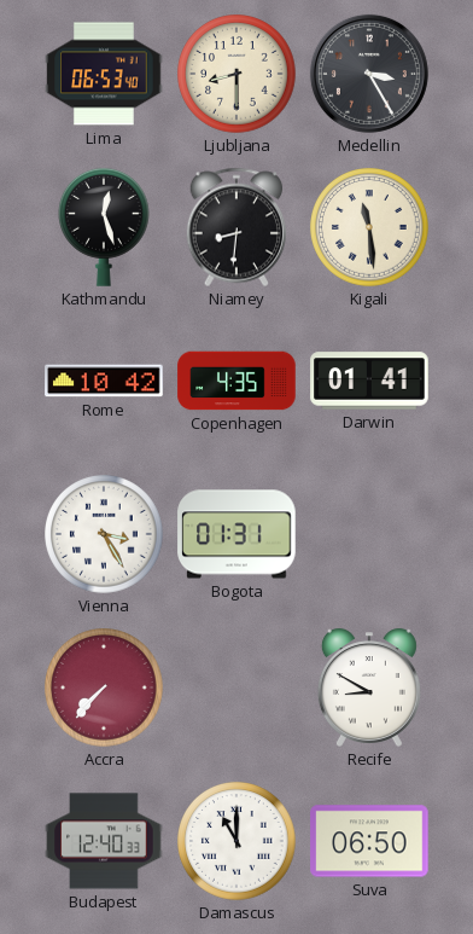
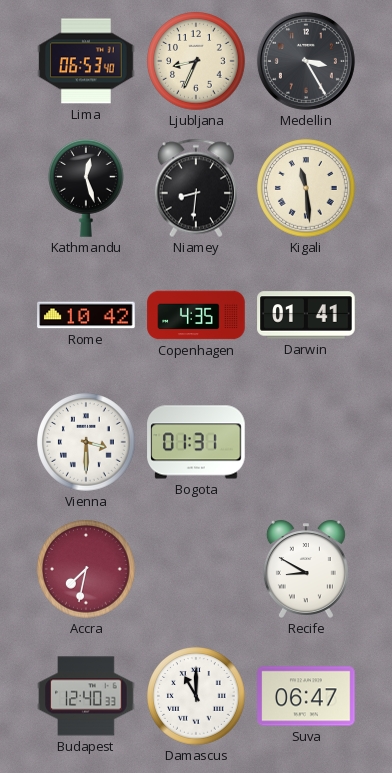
Ljubljana: 8:30 -> 8:34 (196, 61)
Vienna: 3:25 -> 3:30 (86, 442)
Accra: 7:37 -> 7:32 (86, 569)
Suva: 06:50 -> 06:47 (306, 696)
